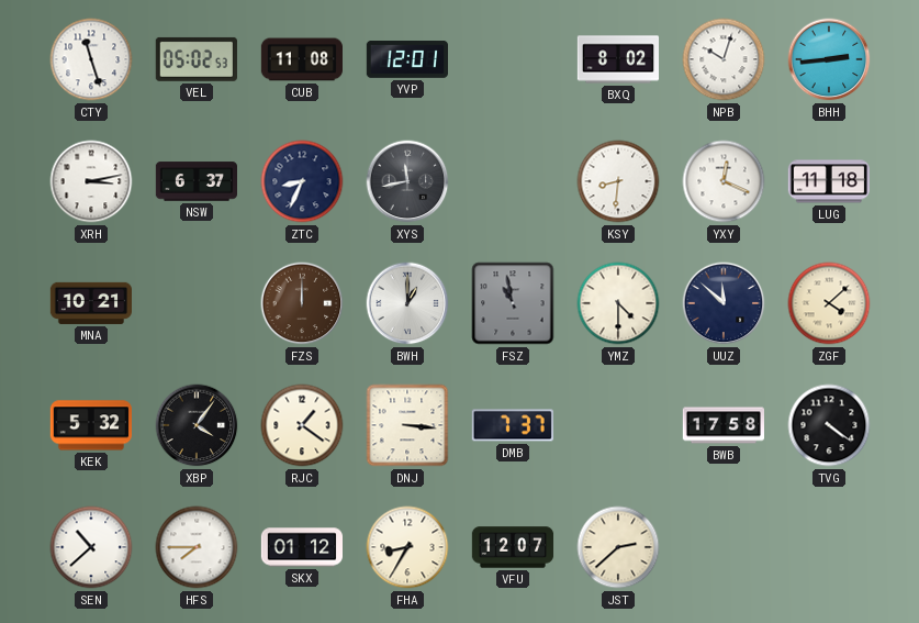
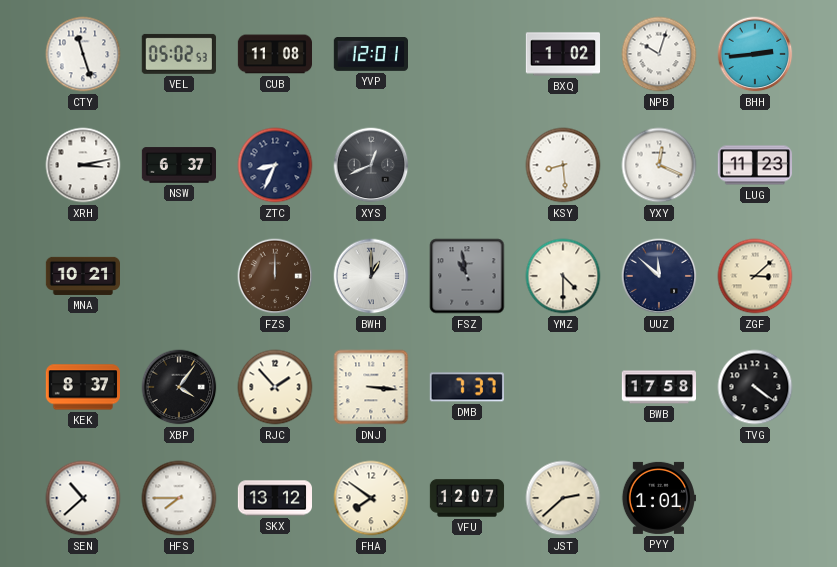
BXQ: 8:02 -> 1:02 (563, 54)
XYS: 11:43 -> 12:41 (371, 165)
KSY: 8:31 -> 8:29 (563, 165)
LUG: 11:18 -> 11:23 (754, 165)
ZGF: 4:08 -> 3:08 (755, 276)
KEK: 5:32 -> 8:37 (82, 387)
RJC: 1:21 -> 1:53 (275, 387)
SKX: 01:12 -> 13:12 (274, 498)
FHA: 8:35 -> 7:51 (371, 498)
PYY: none -> 1:01 (658, 498)
